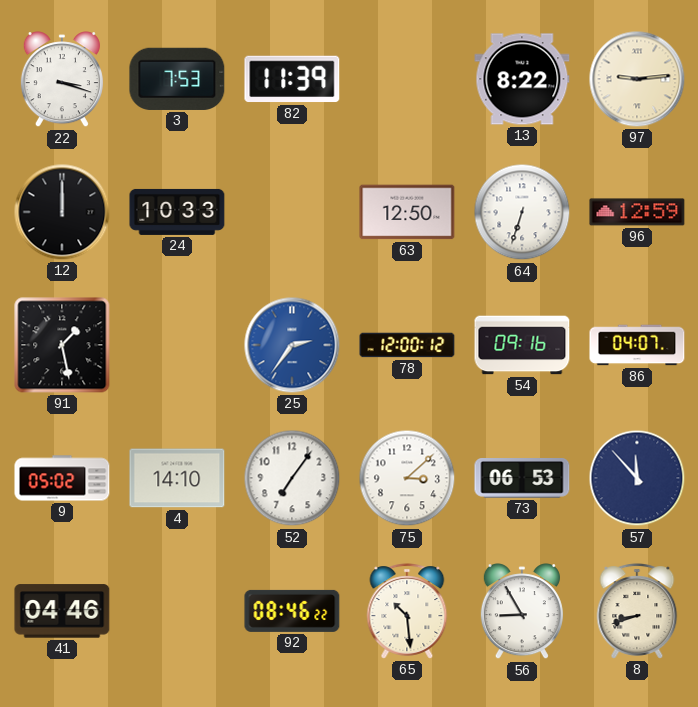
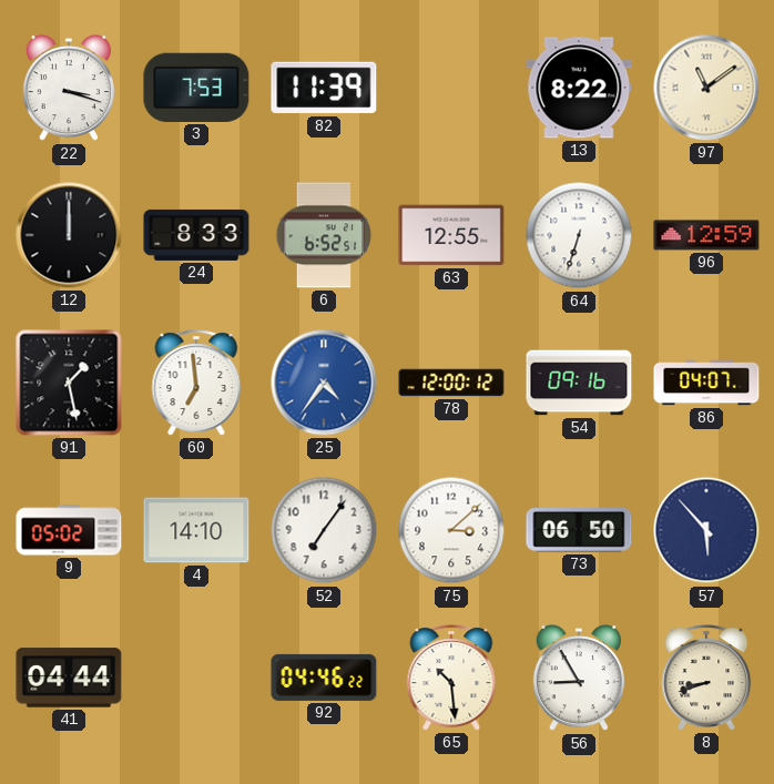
97: 9:14 -> 11:09 (706, 88)
24: 10:33 -> 8:33 (196, 235)
6: none -> 6:52 (324, 235)
63: 12:50 -> 12:55 (451, 235)
60: none -> 6:59 (196, 383)
25: 2:36 -> 4:36 (324, 383)
73: 06:53 -> 06:50 (579, 531)
57: 11:53 -> 5:53 (706, 530)
41: 04:46 -> 04:44 (69, 678)
92: 08:46 -> 04:46 (324, 678)
